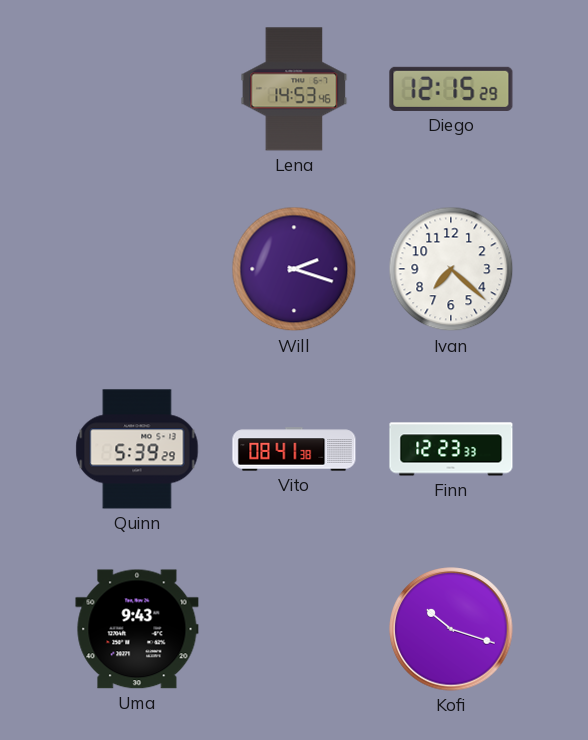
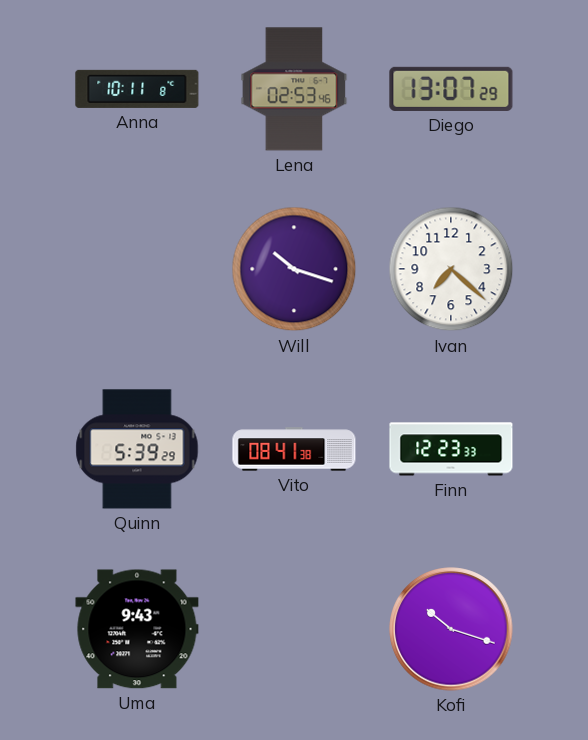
Anna: none -> 10:11 (137, 89)
Lena: 14:53 -> 02:53 (294, 89)
Diego: 12:15 -> 13:07 (451, 89)
Will: 2:18 -> 10:18 (294, 269)
